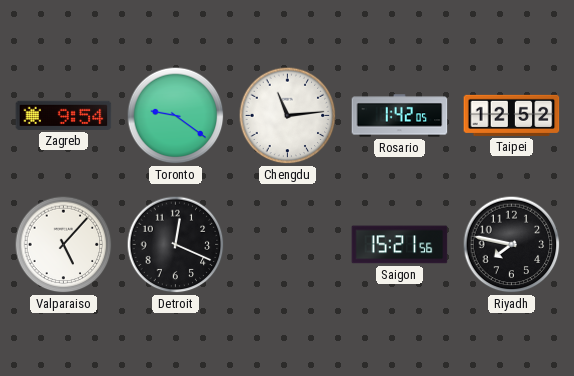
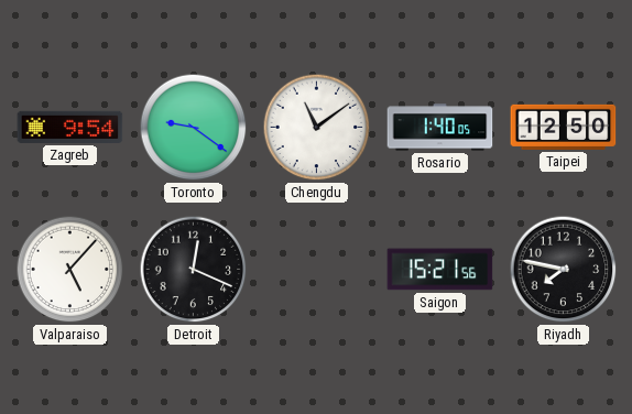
Chengdu: 11:14 -> 11:09 (317, 128)
Rosario: 1:42 -> 1:40 (440, 128)
Taipei: 12:52 -> 12:50 (564, 127)
